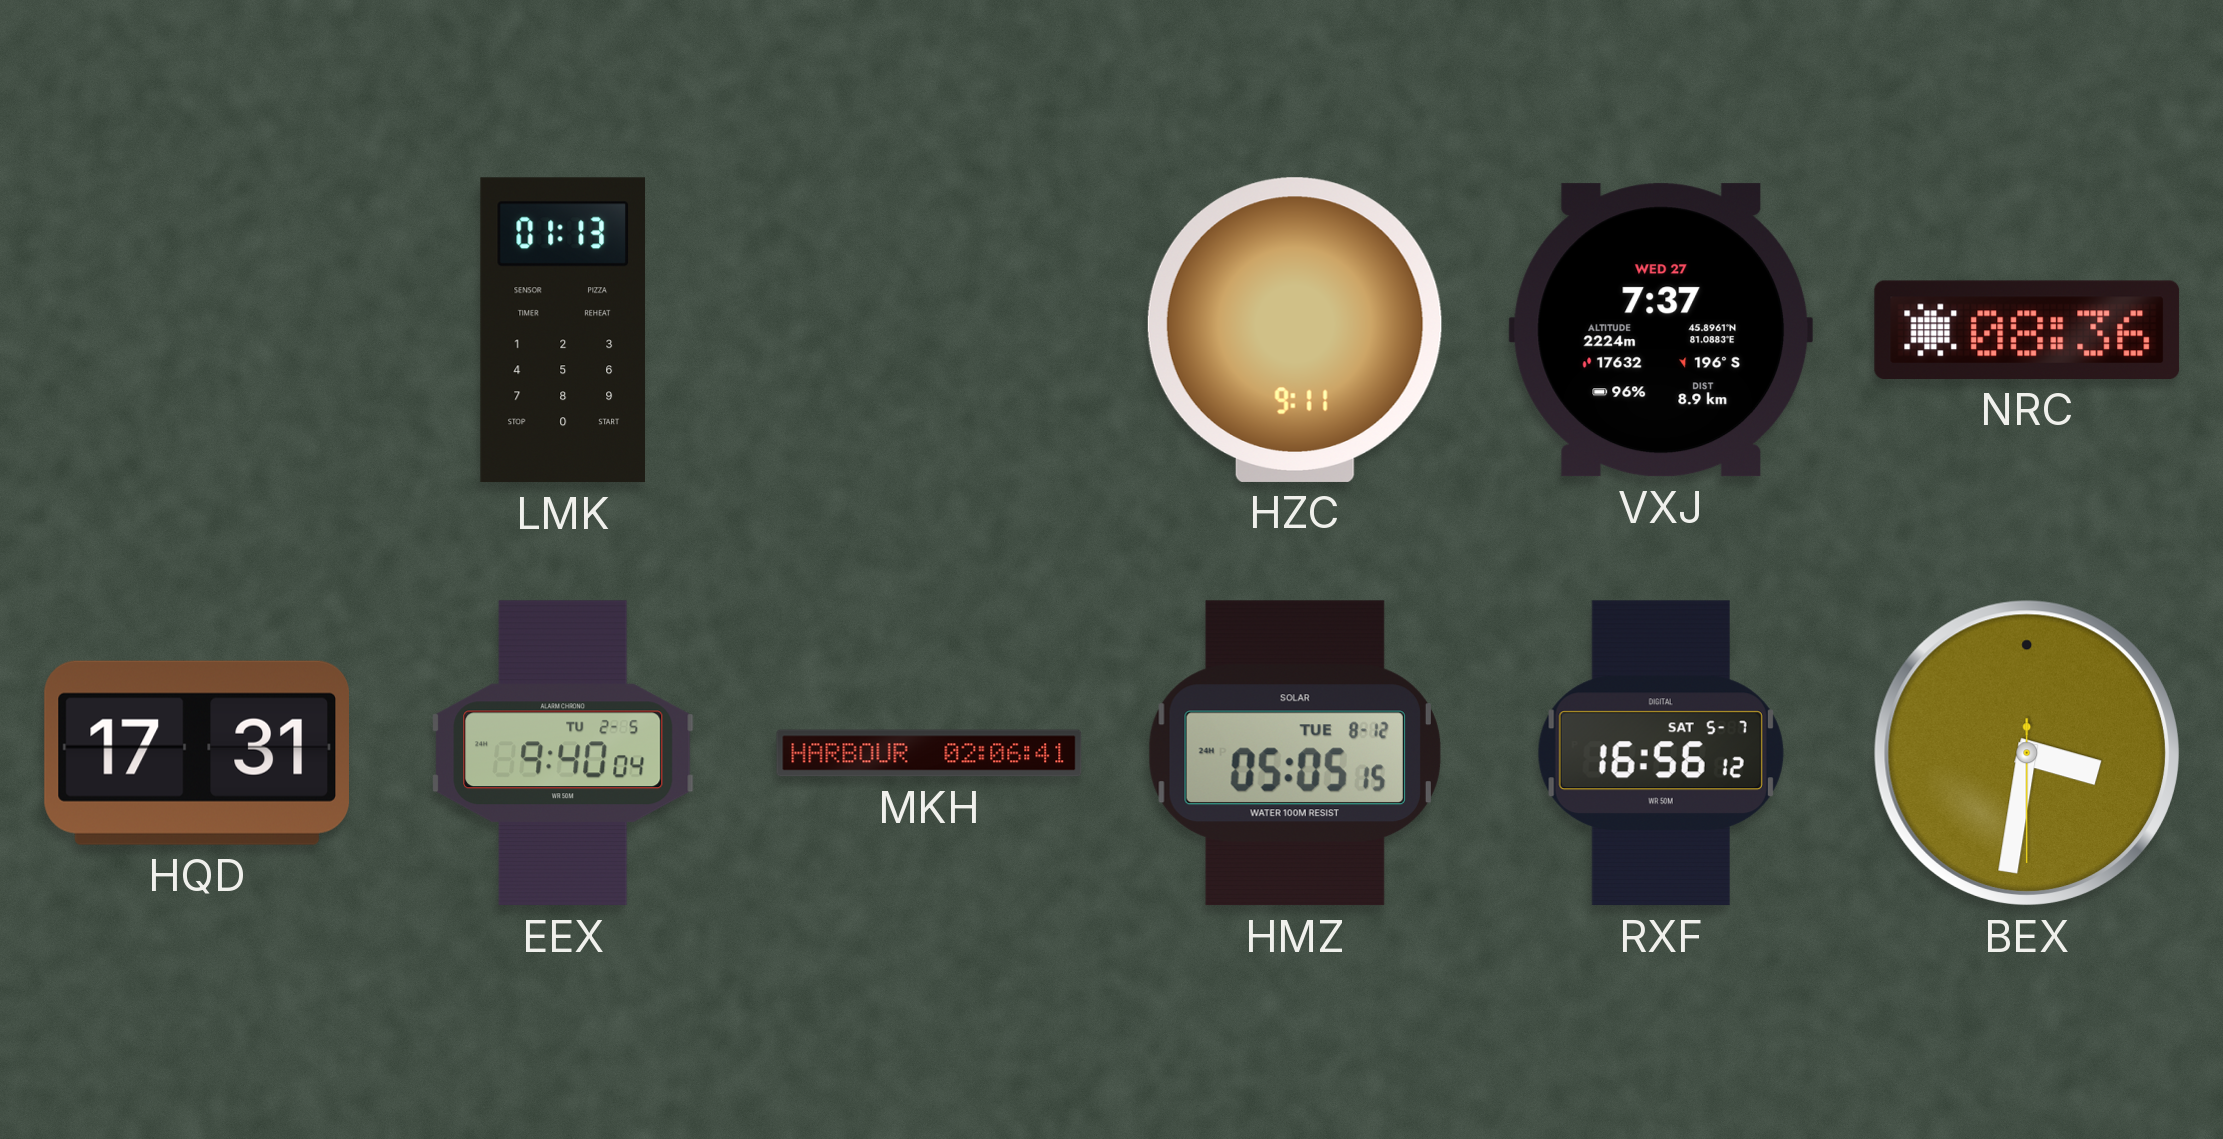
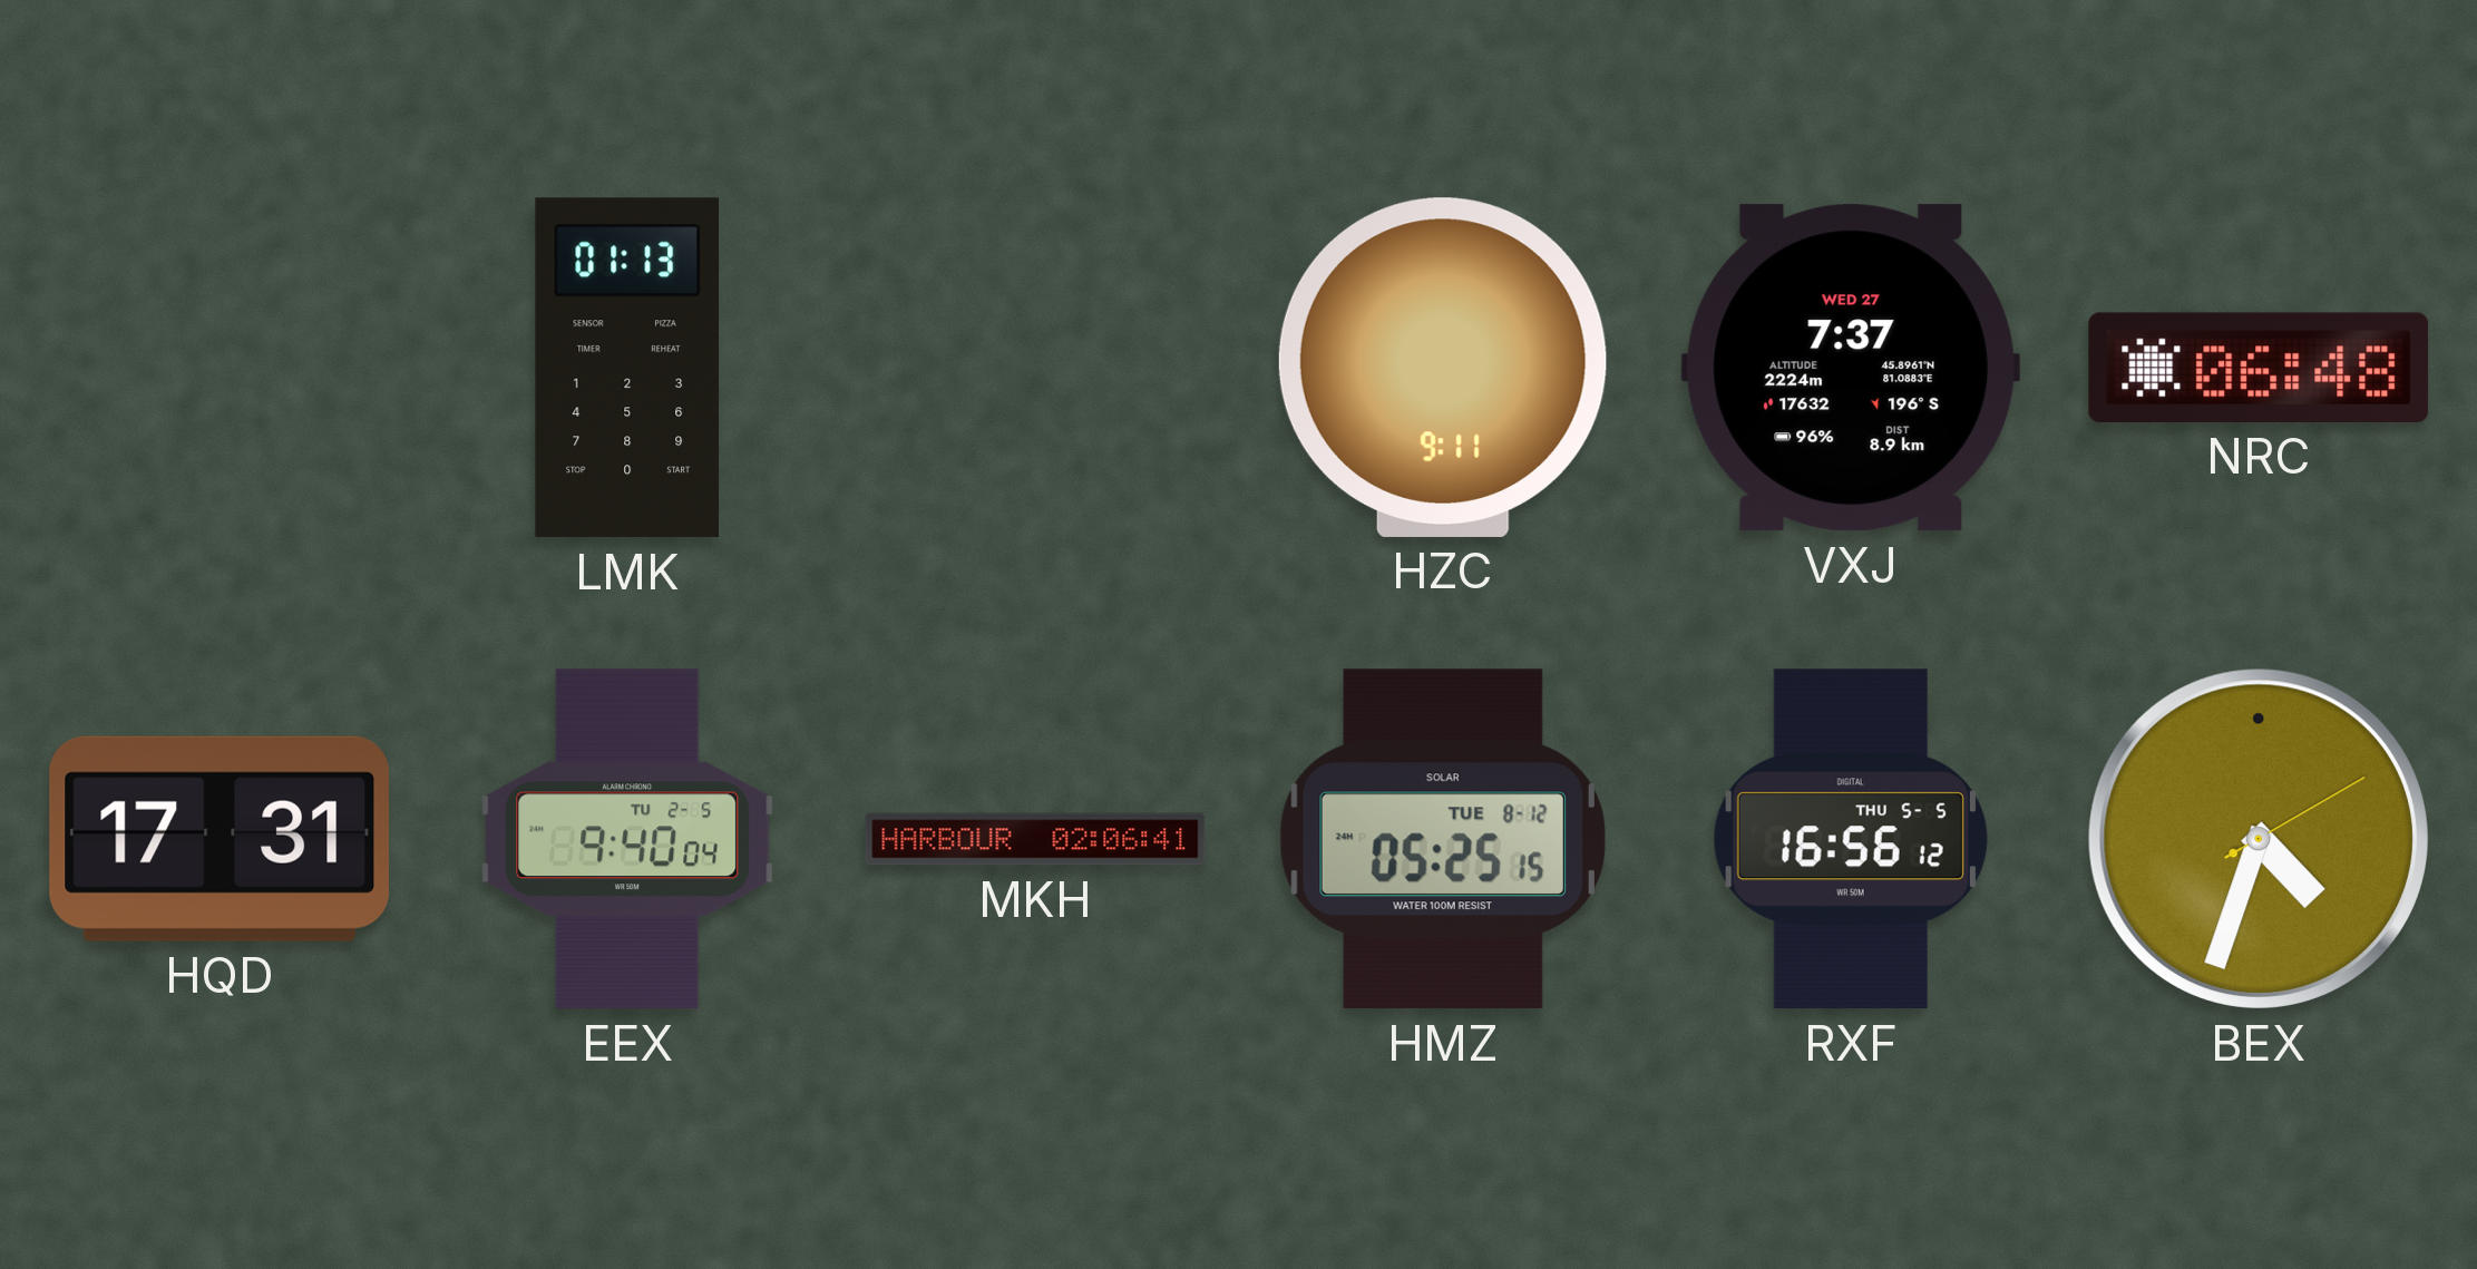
NRC: 08:36 -> 06:48 (2259, 368)
HMZ: 05:05 -> 05:25 (1443, 839)
RXF date: SAT 5-7 -> THU 5-5 (1851, 839)
BEX: 3:31 -> 4:33 (2259, 839)
